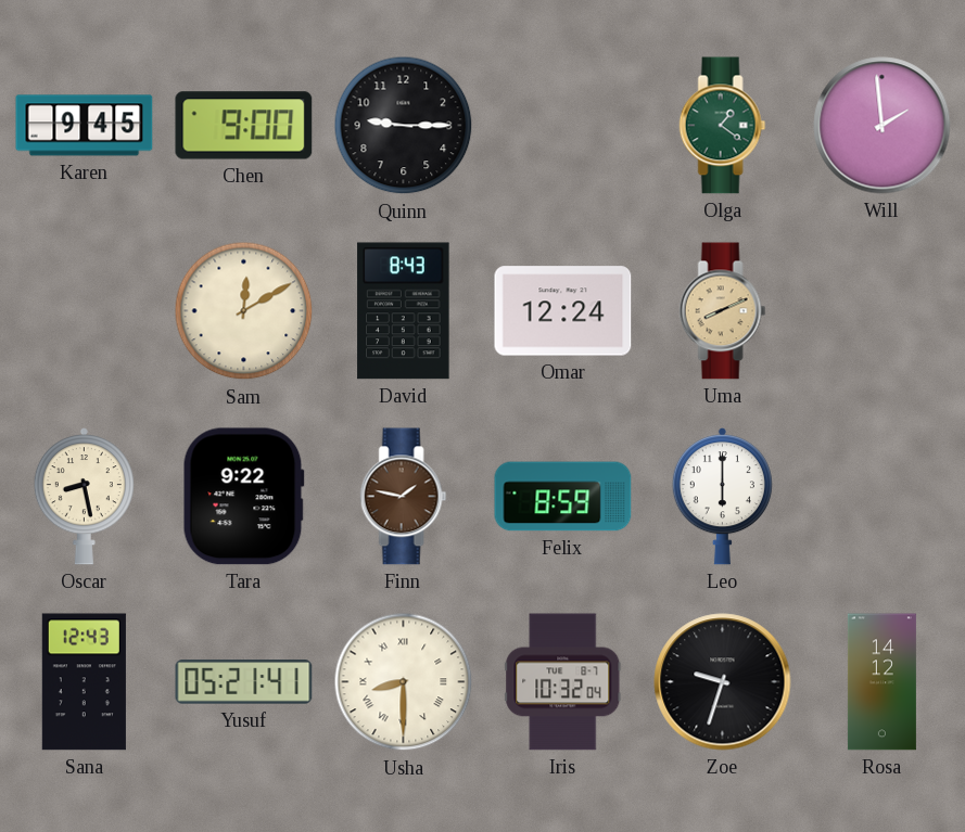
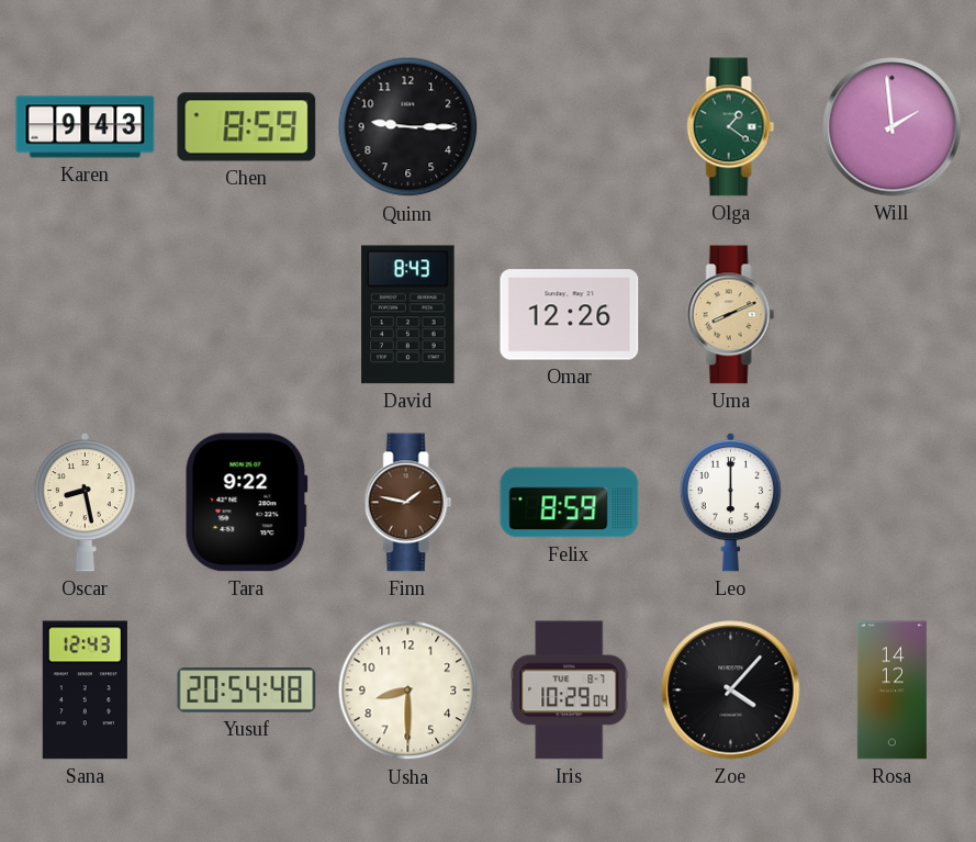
Karen: 9:45 -> 9:43 (86, 127)
Chen: 9:00 -> 8:59 (247, 127)
Sam: 12:10 -> none (244, 311)
Omar: 12:24 -> 12:26 (570, 315)
Yusuf: 05:21 -> 20:54 (247, 691)
Usha numerals: Roman -> Arabic (408, 691)
Iris: 10:32 -> 10:29 (570, 691)
Zoe: 9:33 -> 4:07 (731, 691)
